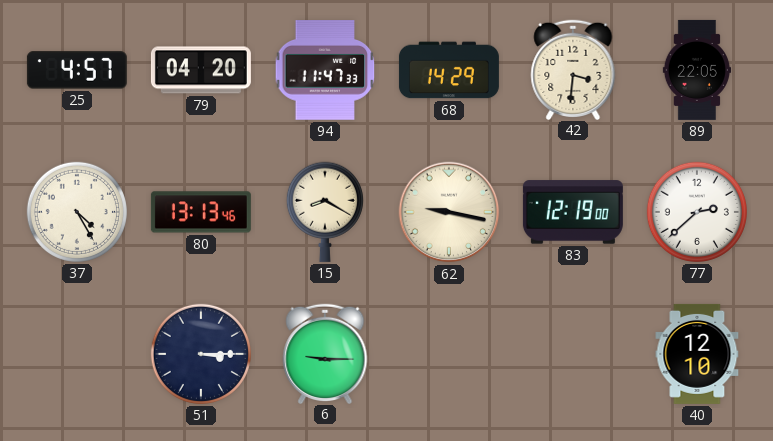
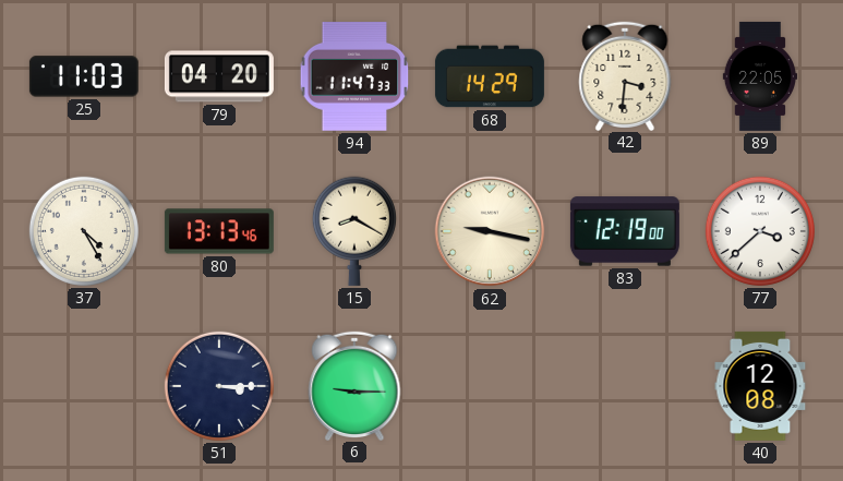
25: 4:57 -> 11:03 (84, 76)
77: 2:38 -> 3:38 (760, 231)
40: 12:10 -> 12:08 (760, 386)
